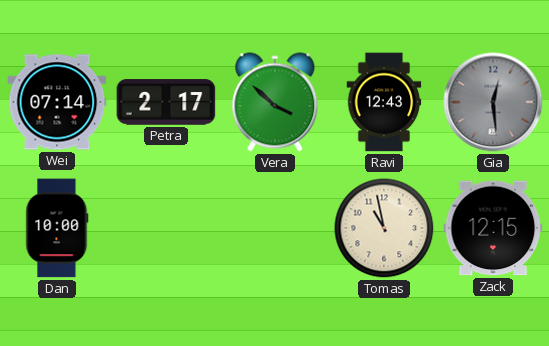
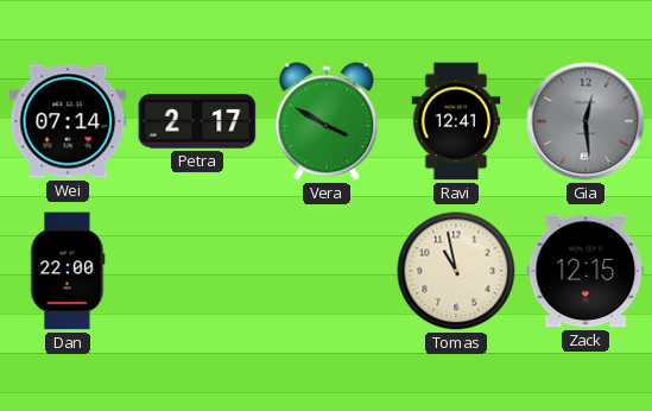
Vera: 3:52 -> 3:50 (327, 121)
Ravi: 12:43 -> 12:41 (456, 121)
Dan: 10:00 -> 22:00 (68, 271)
